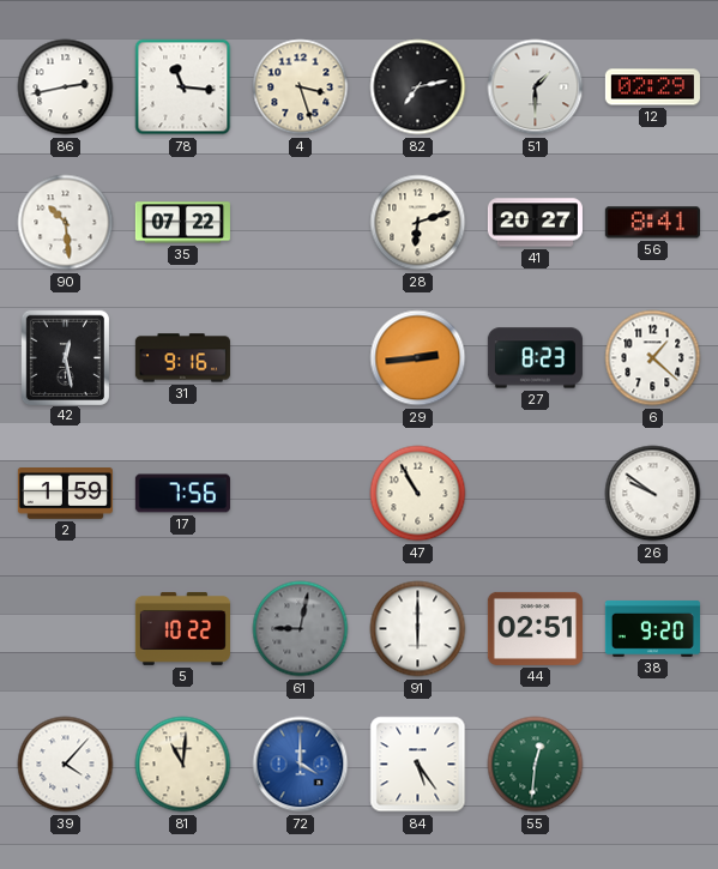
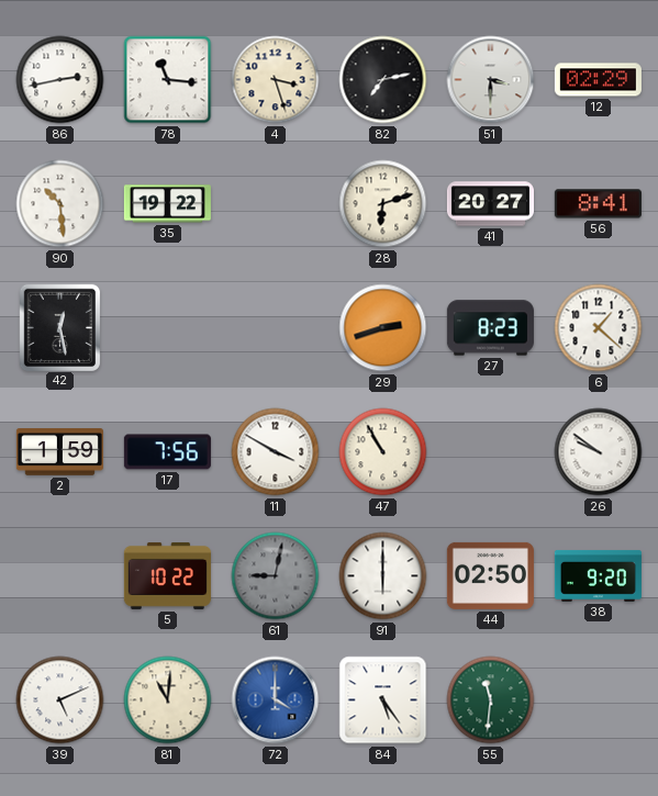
51: 1:30 -> 3:30 (491, 80)
35: 07:22 -> 19:22 (167, 204)
31: 9:16 -> none (182, 358)
29: 2:44 -> 2:42 (383, 328)
11: none -> 3:50 (276, 452)
44: 02:51 -> 02:50 (490, 575)
39: 4:07 -> 5:11 (60, 700)
55: 12:31 -> 11:31 (491, 700)
